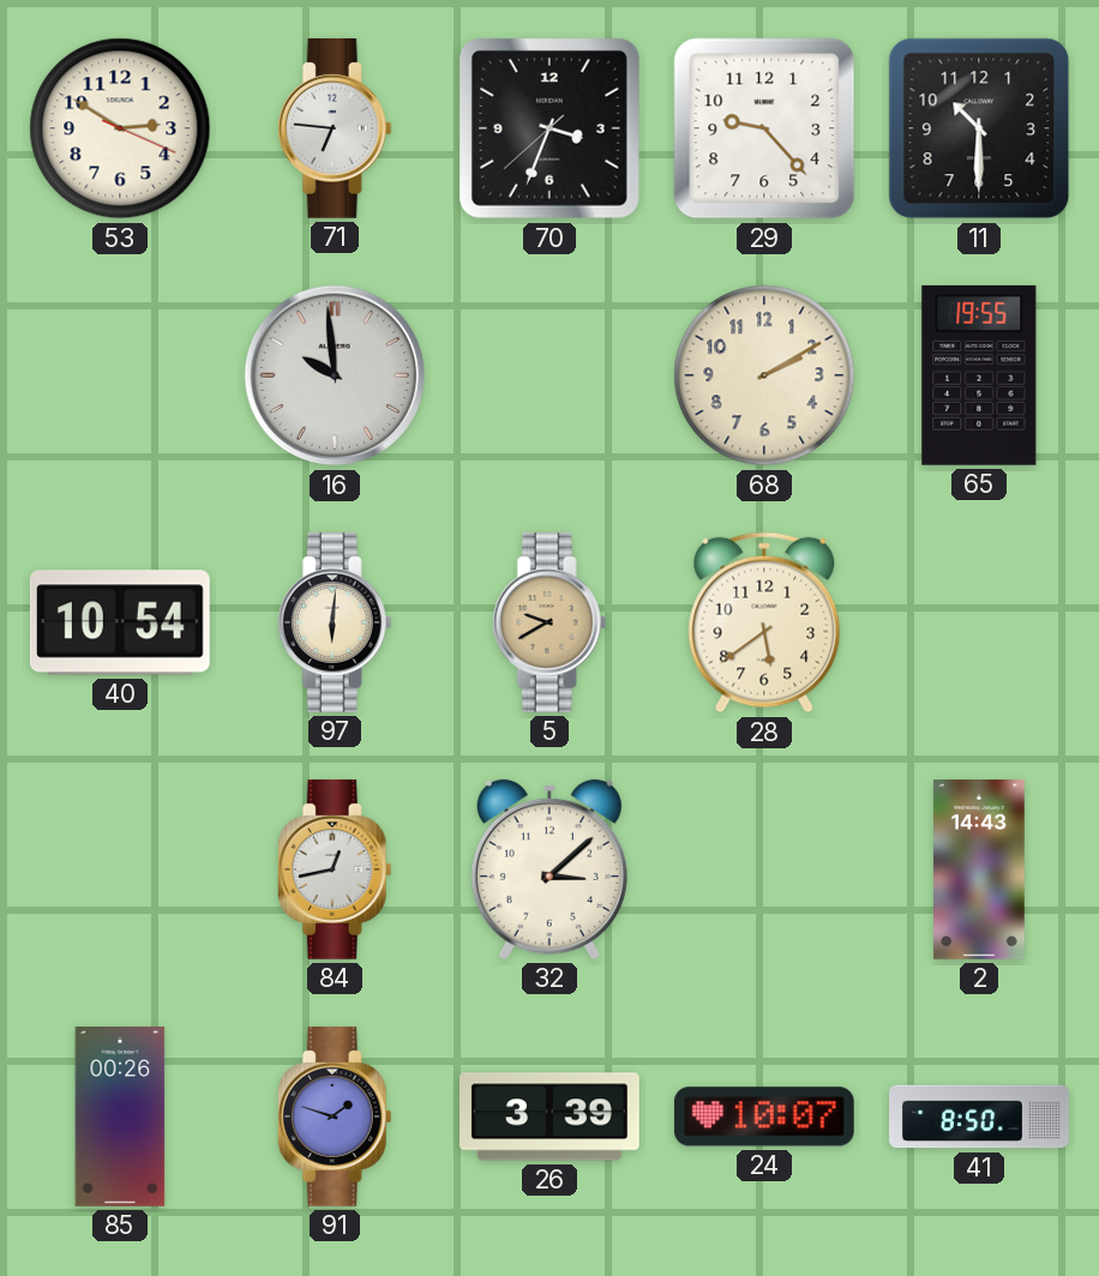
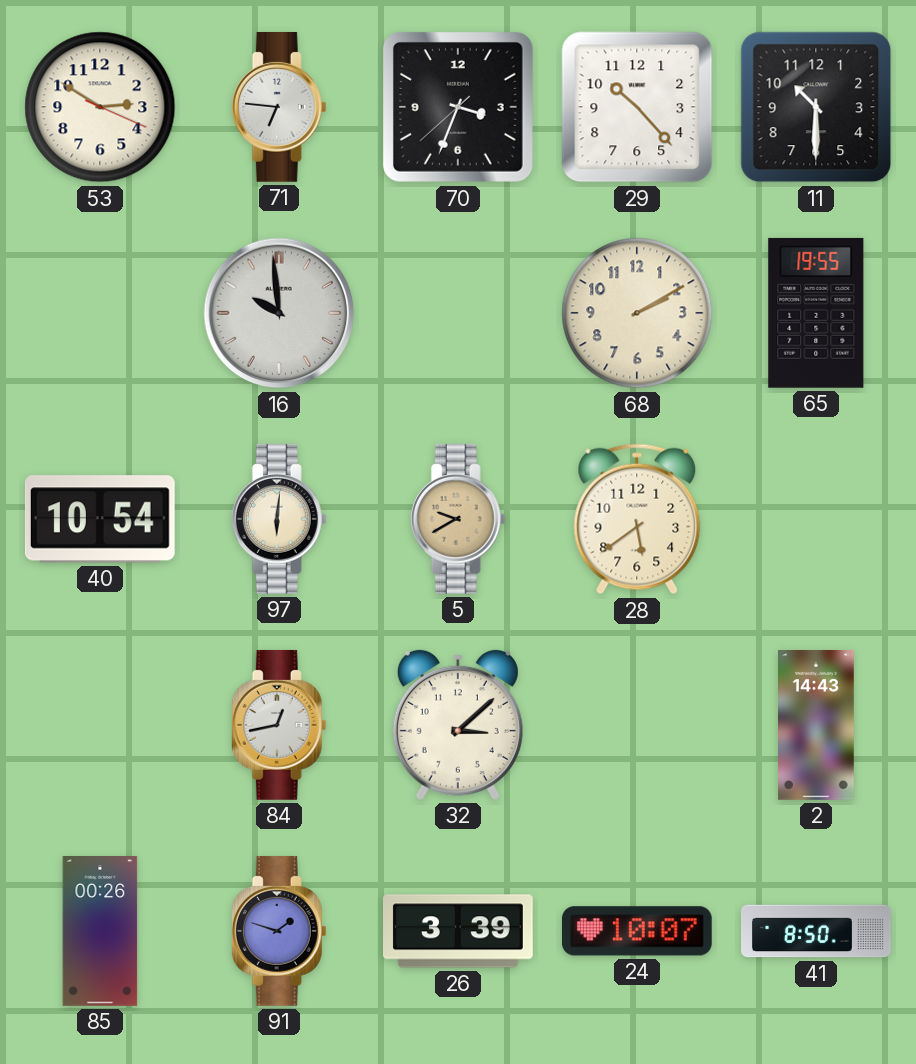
29: 9:23 -> 10:23 (637, 107)
